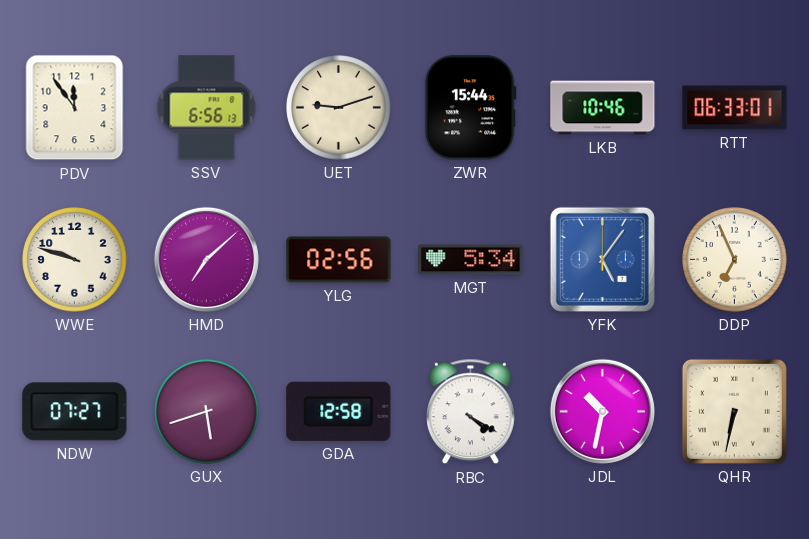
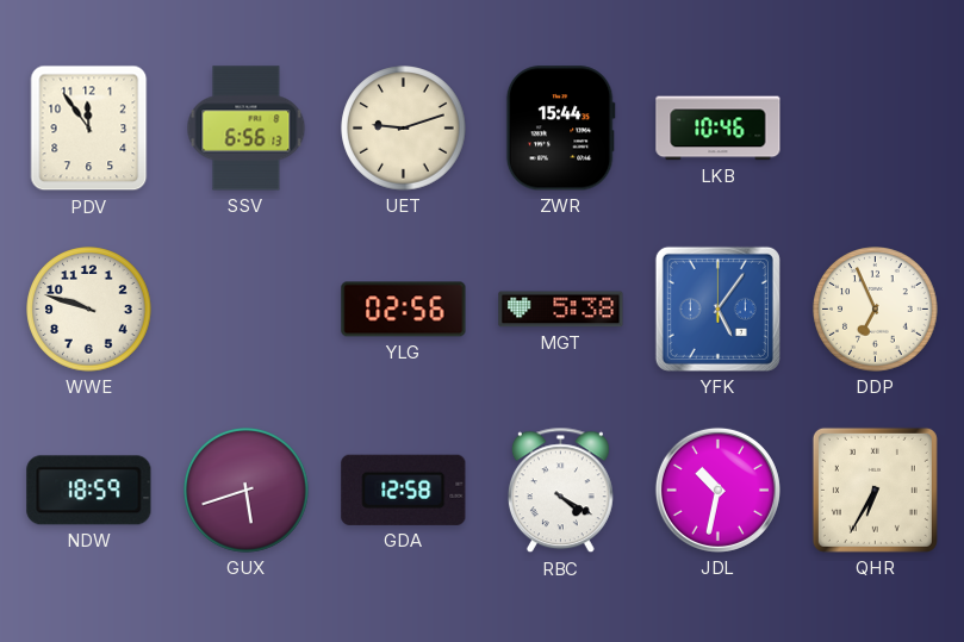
RTT: 06:33 -> none (735, 108)
HMD: 7:08 -> none (206, 259)
MGT: 5:34 -> 5:38 (561, 310)
NDW: 07:27 -> 18:59 (89, 491)
QHR: 6:32 -> 6:35 (875, 490)
